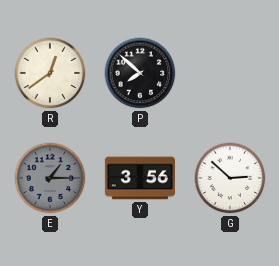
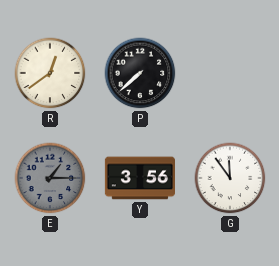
P: 7:52 -> 7:38 (140, 73)
G: 2:52 -> 11:54 (230, 178)
